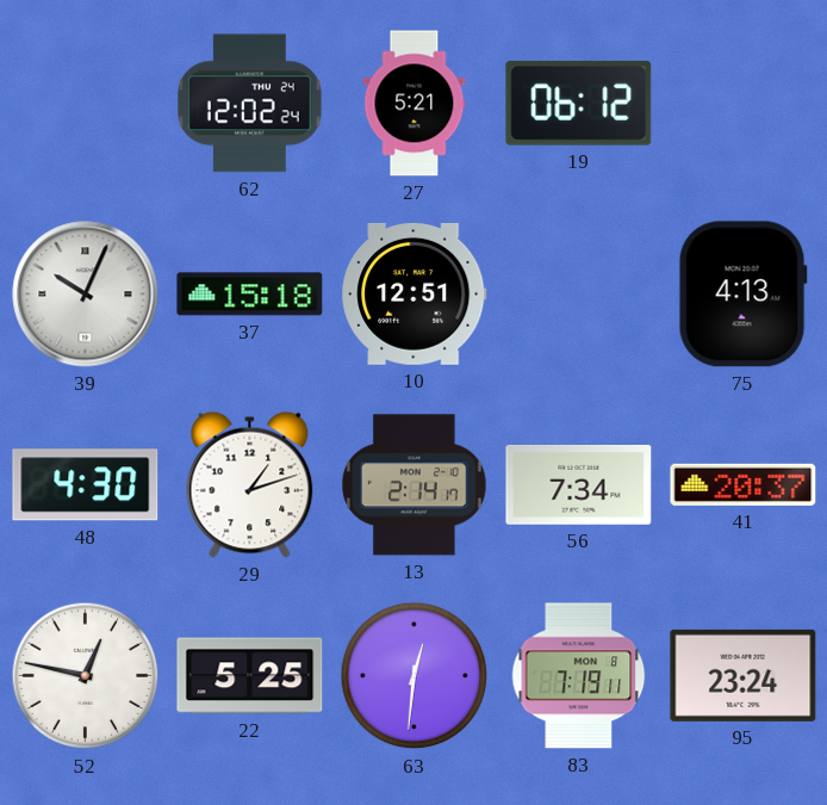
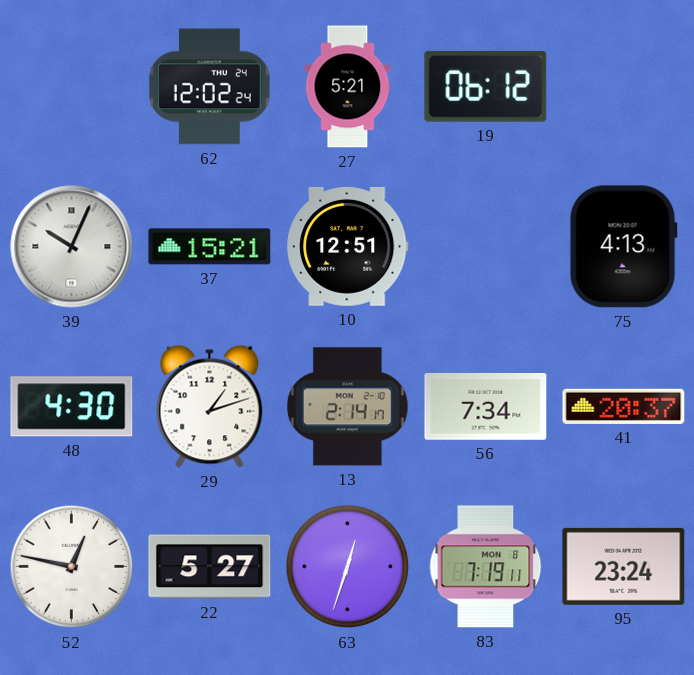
37: 15:18 -> 15:21 (210, 247)
22: 5:25 -> 5:27 (210, 567)
63: 12:31 -> 12:33 (348, 567)
